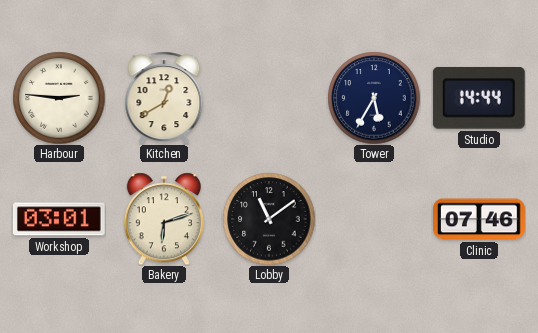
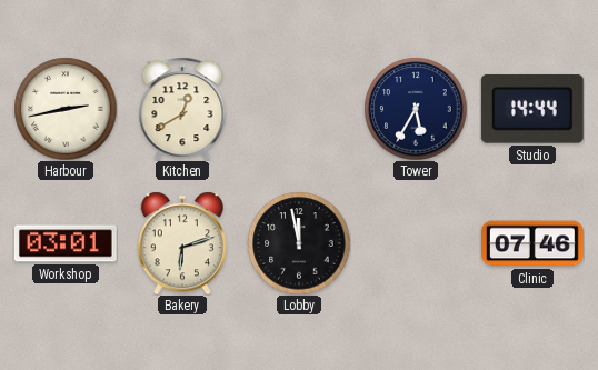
Harbour: 2:46 -> 2:43 (66, 109)
Lobby: 11:09 -> 11:58 (299, 243)
